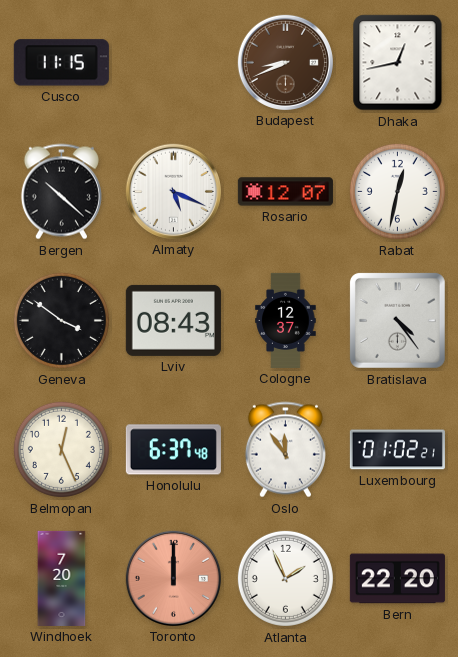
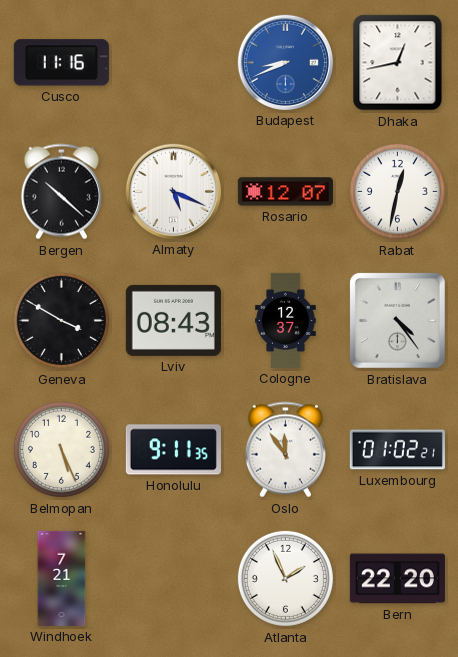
Cusco: 11:15 -> 11:16 (61, 63)
Budapest dial: brown -> blue (285, 62)
Geneva: 3:51 -> 3:50 (61, 320)
Belmopan: 12:26 -> 5:26 (61, 449)
Honolulu: 6:37 -> 9:11 (173, 450)
Windhoek: 7:20 -> 7:21 (62, 578)
Toronto: 12:00 -> none (173, 578)
